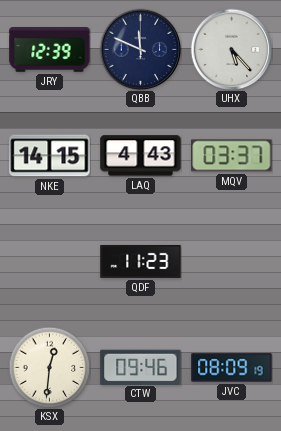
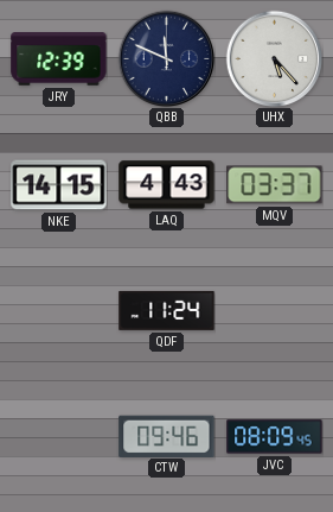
QDF: 11:23 -> 11:24 (167, 310)
KSX: 12:31 -> none (49, 367)
JVC: 08:09:19 -> 08:09:45 (275, 437)
